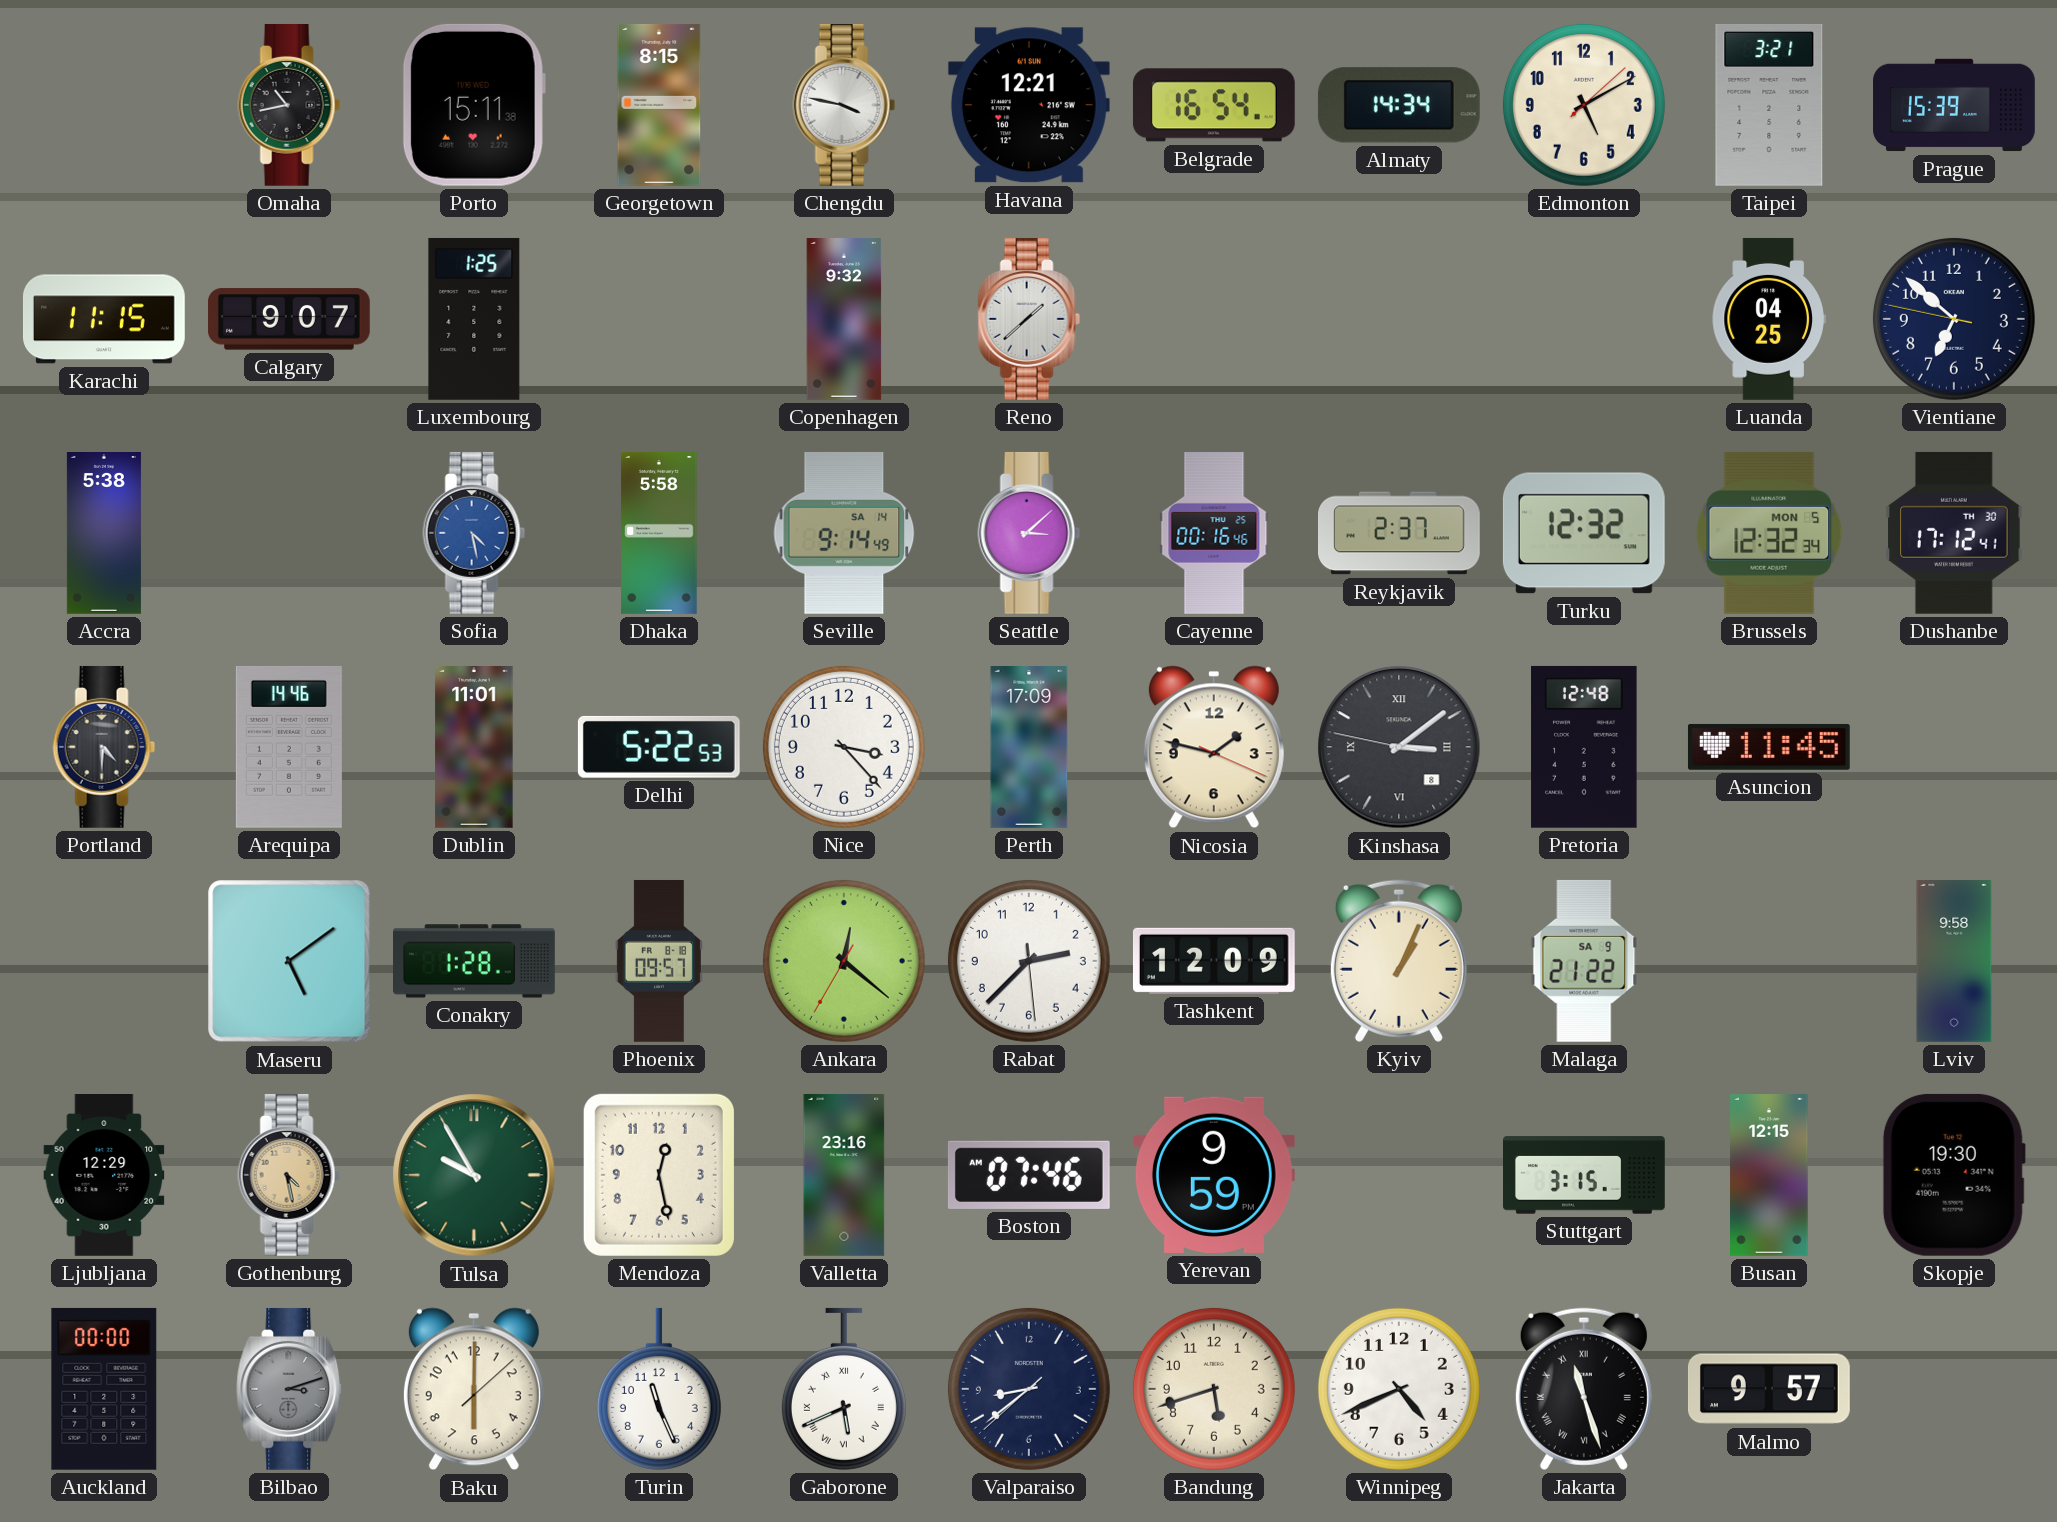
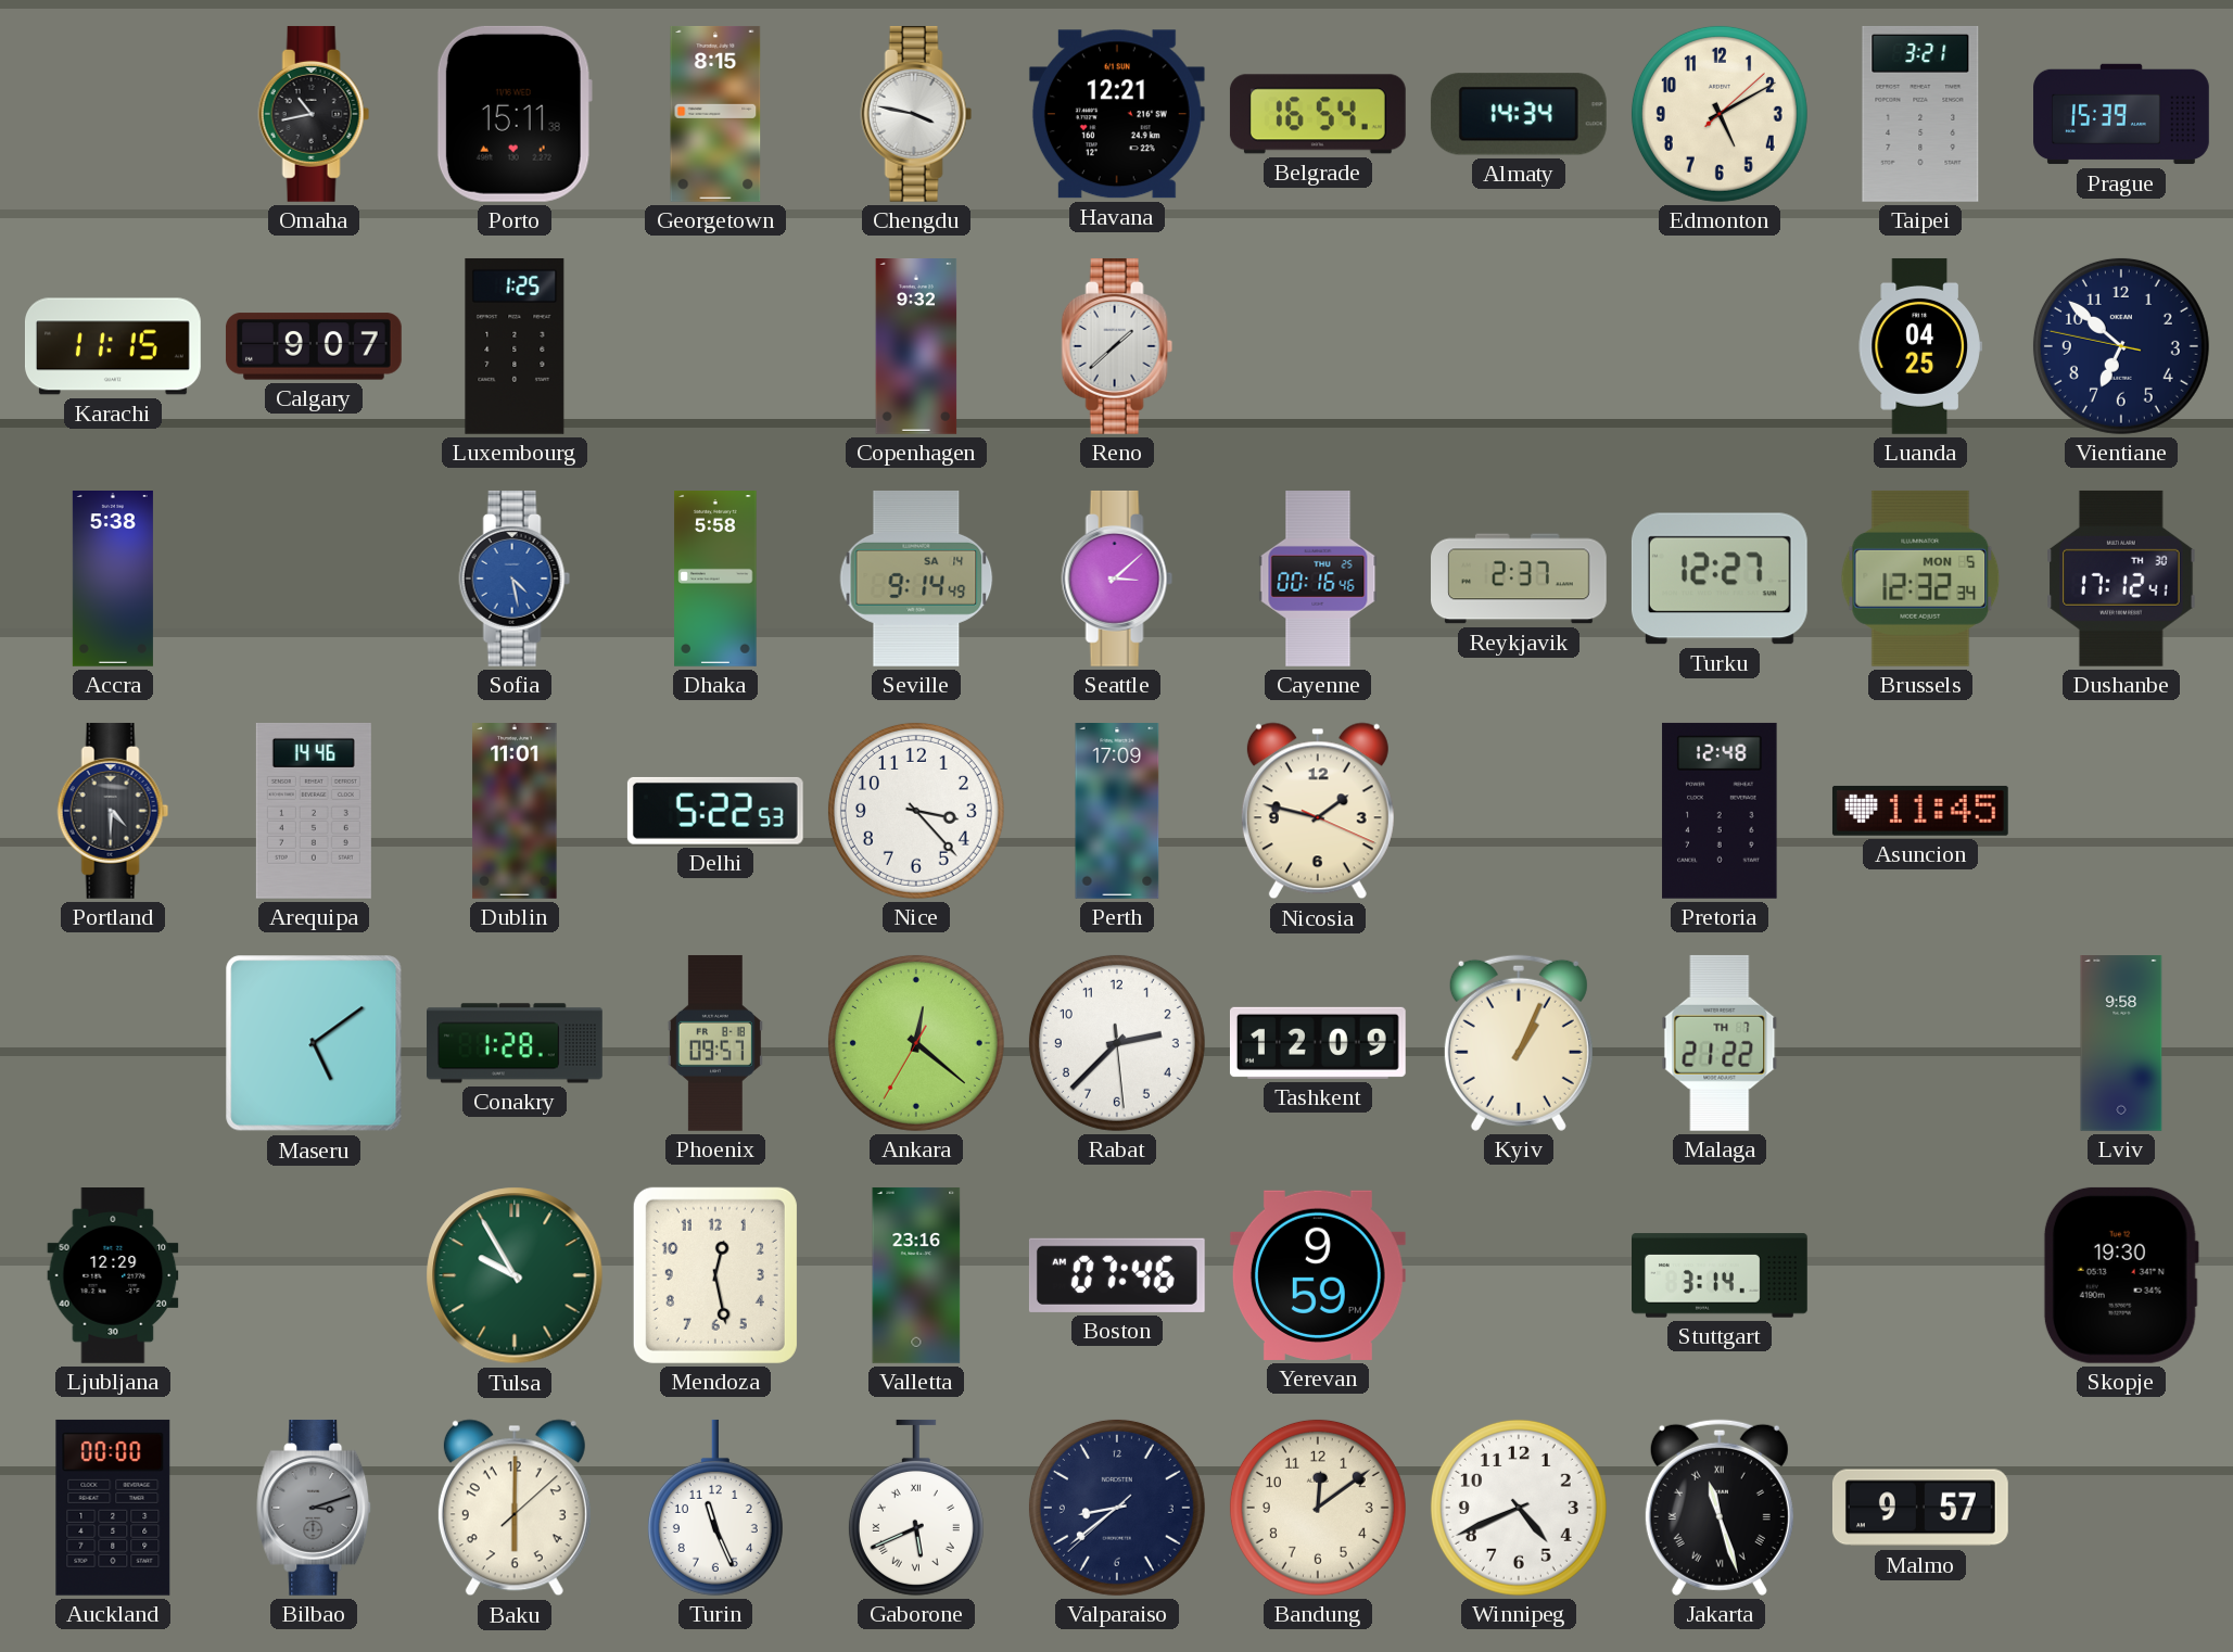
Turku: 12:32 -> 12:27 (1720, 579)
Kinshasa: 3:08 -> none (1399, 747)
Malaga date: SA 9 -> TH 7 (1720, 1043)
Gothenburg: 4:28 -> none (289, 1175)
Stuttgart: 3:15 -> 3:14 (1721, 1275)
Busan: 12:15 -> none (1769, 1176)
Bandung: 5:42 -> 12:09 (1318, 1508)
